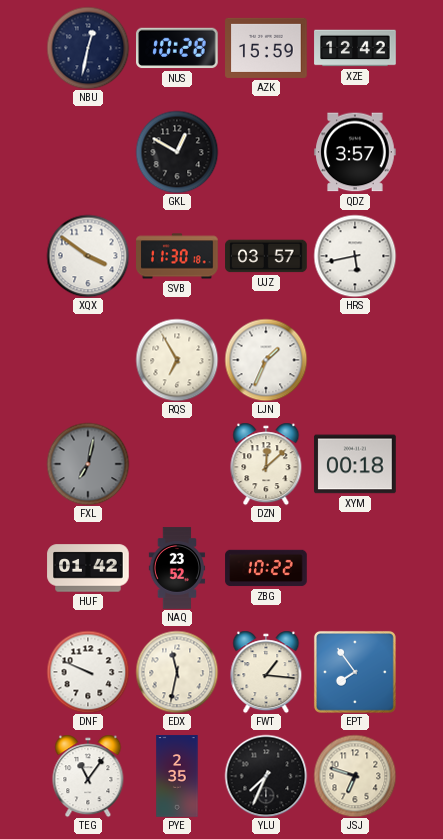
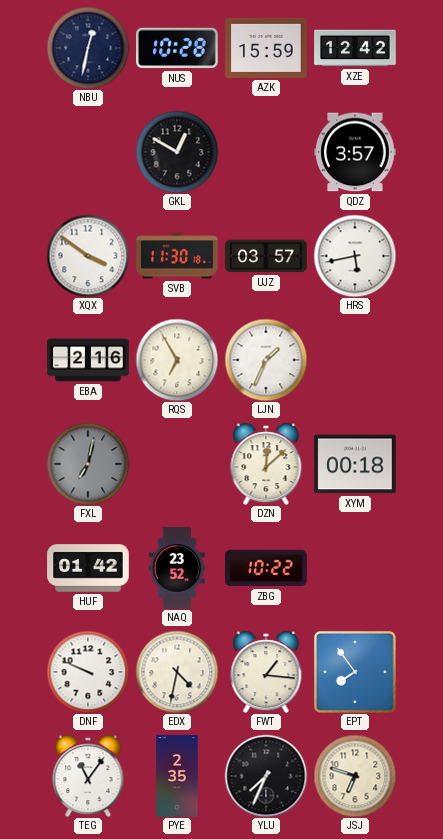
EBA: none -> 2:16 (88, 360)
EDX: 11:32 -> 4:32 (177, 672)
